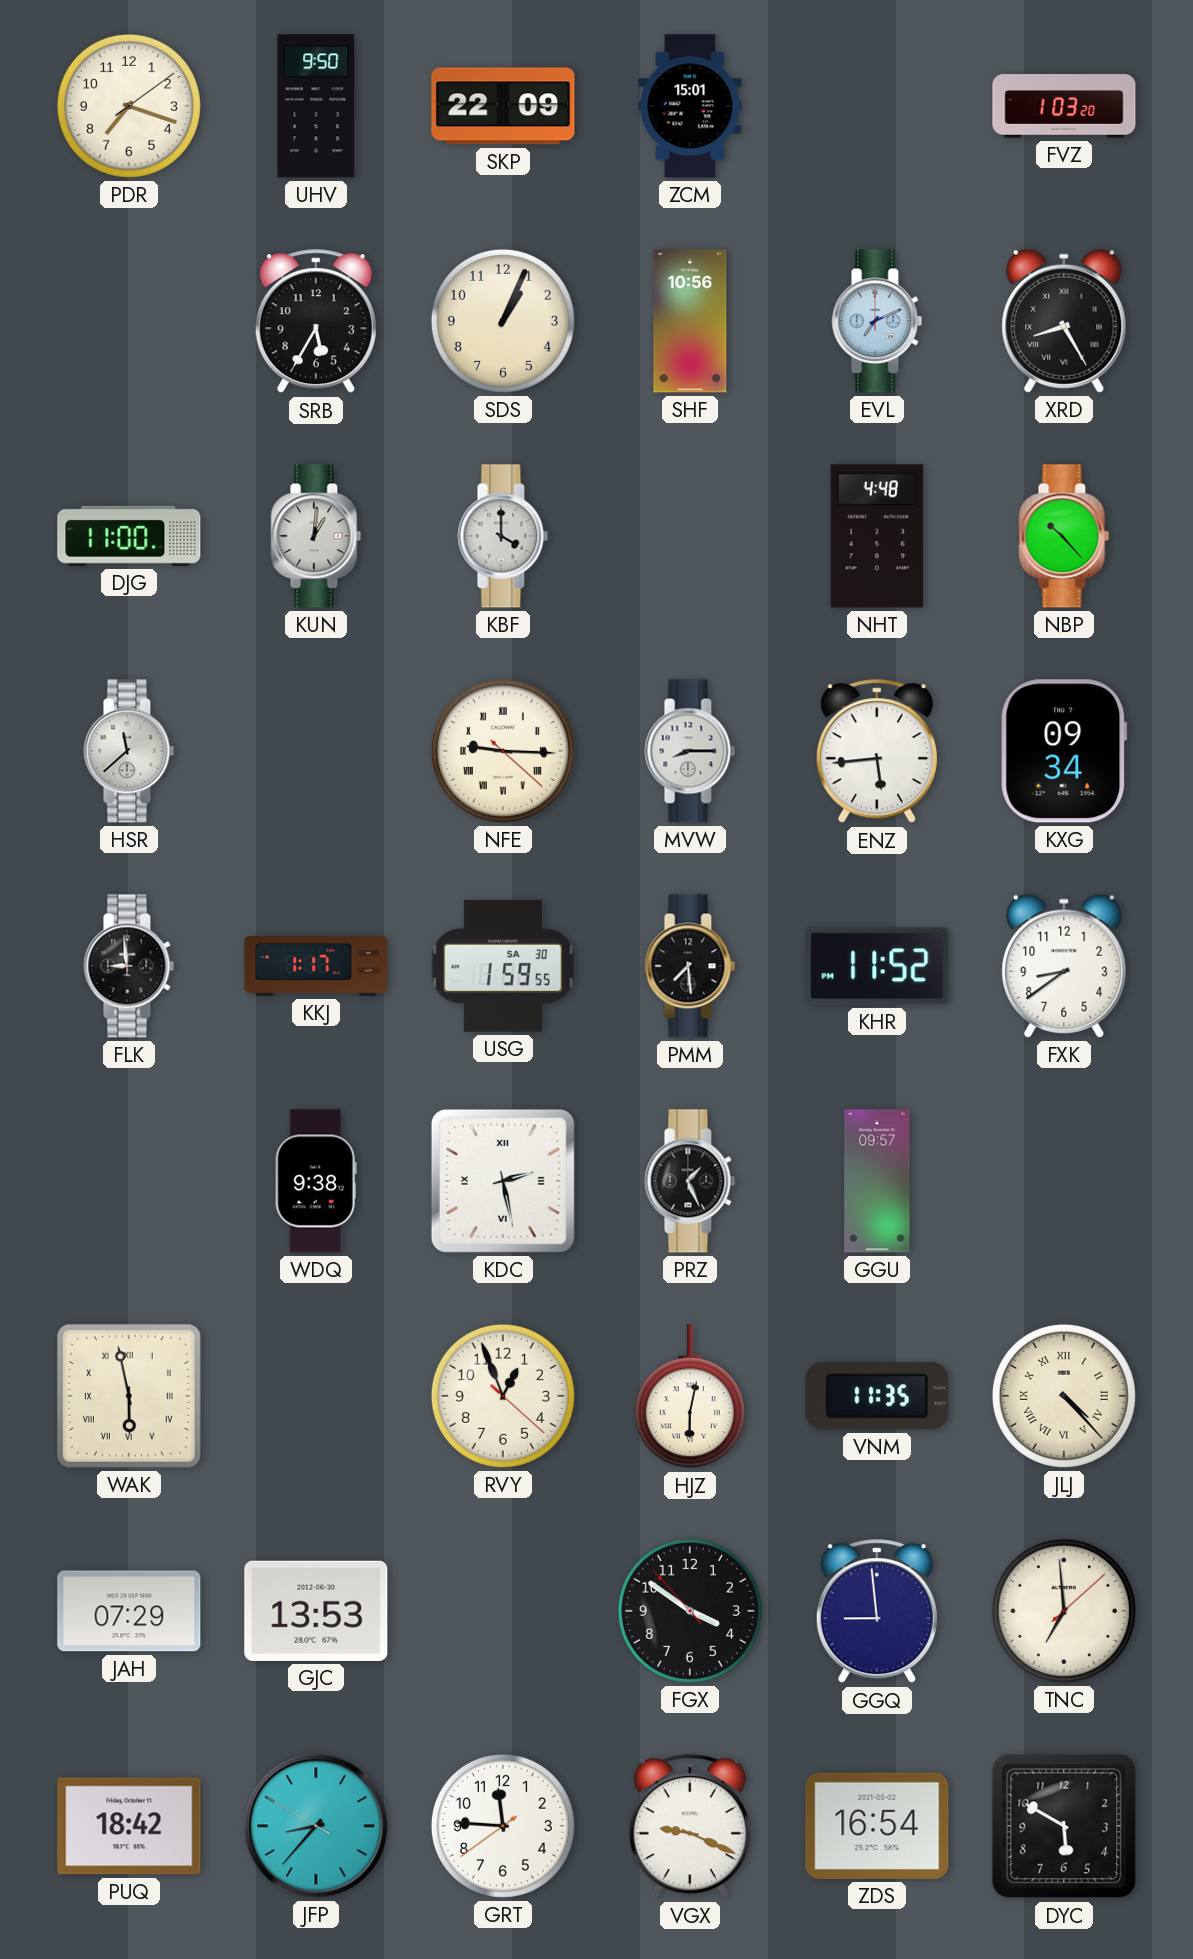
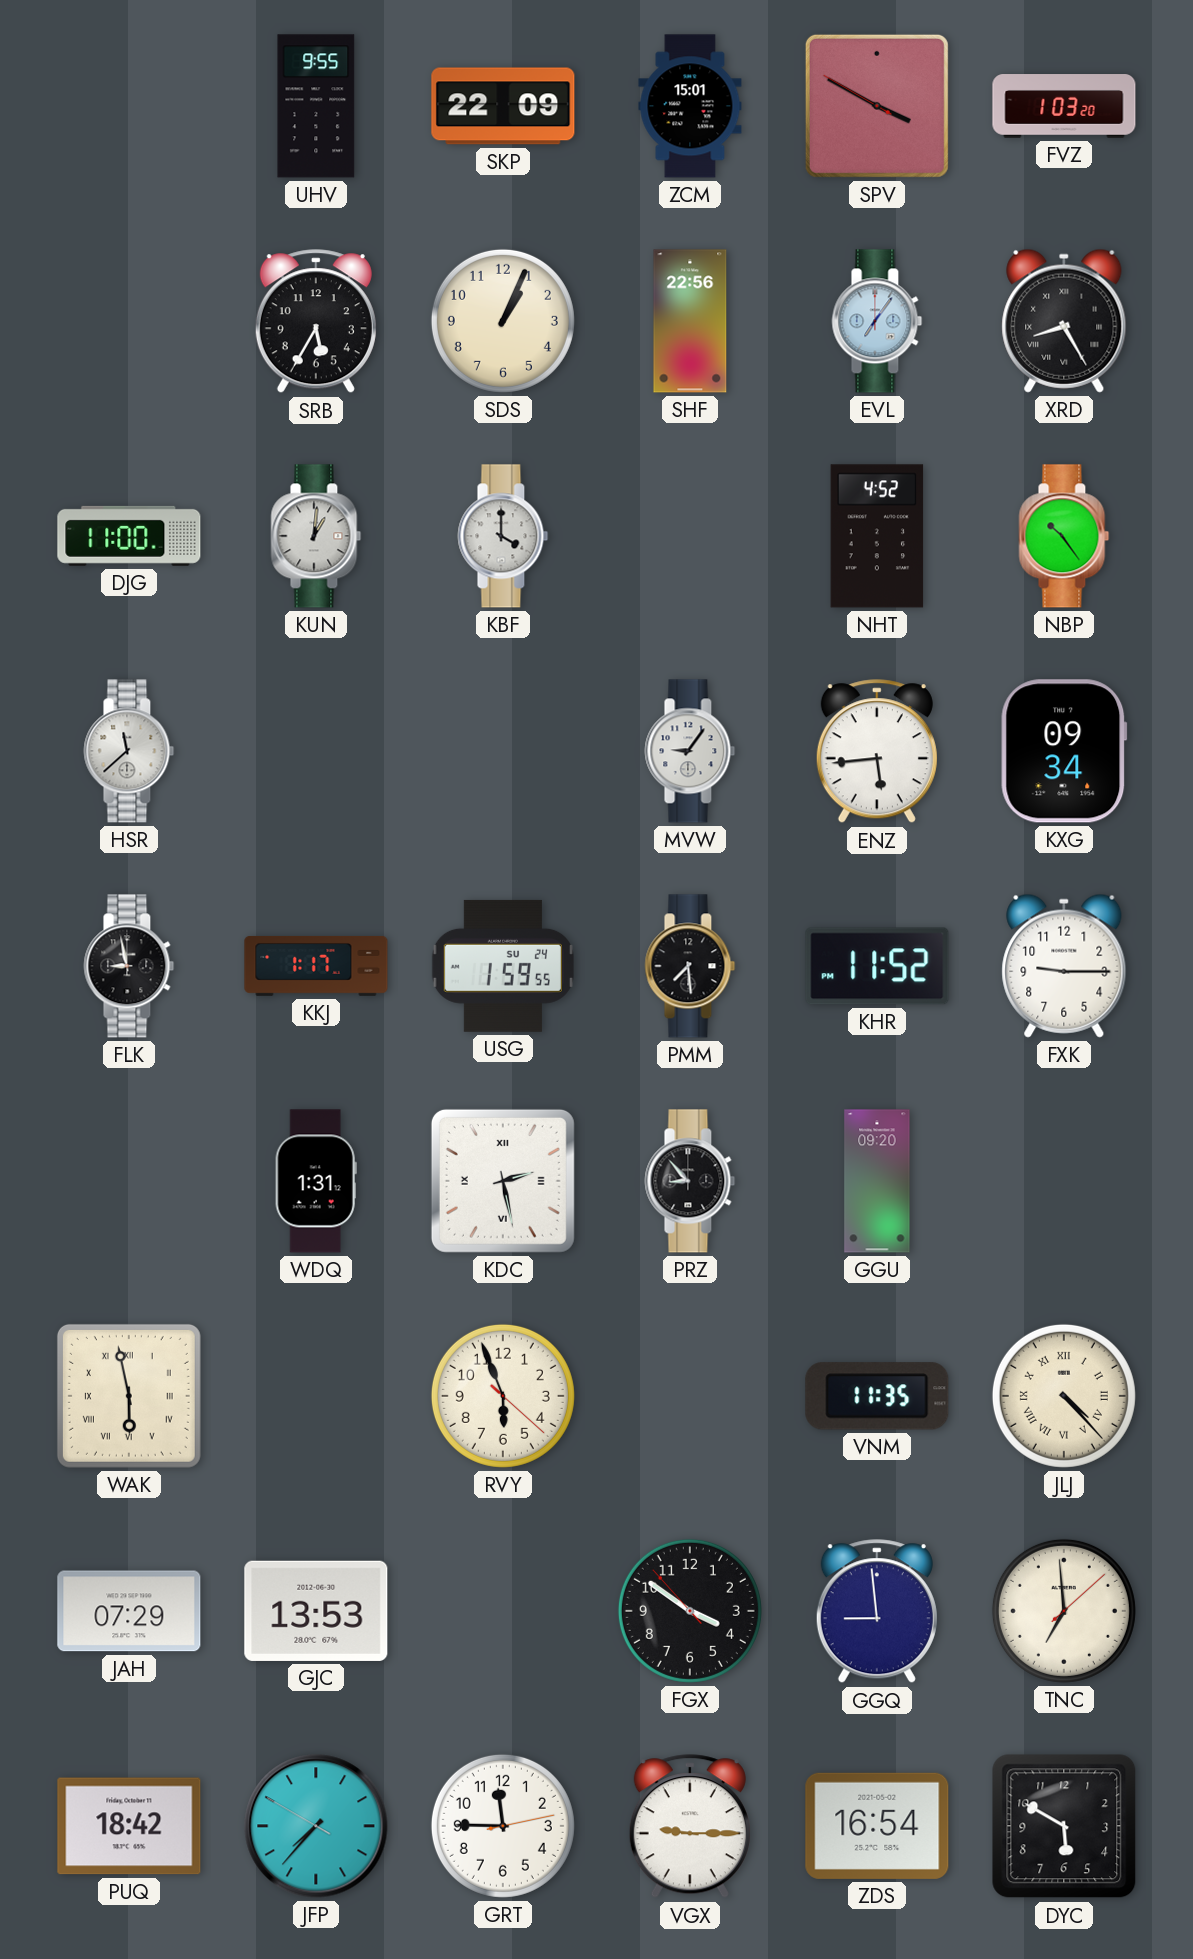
PDR: 7:18 -> none (129, 106)
UHV: 9:50 -> 9:55 (316, 106)
SPV: none -> 3:49 (877, 106)
SHF: 10:56 -> 22:56 (690, 321)
EVL: 7:11 -> 7:06 (877, 321)
NHT: 4:48 -> 4:52 (877, 536)
NBP: 10:23 -> 10:24 (1064, 536)
NFE: 9:15 -> none (503, 751)
MVW: 8:15 -> 9:06 (690, 751)
FLK: 8:59 -> 8:58 (129, 966)
USG date: SA 30 -> SU 24 (503, 966)
FXK: 8:39 -> 9:15 (1064, 966)
WDQ: 9:38 -> 1:31 (316, 1181)
PRZ: 1:26 -> 8:53 (690, 1181)
GGU: 09:57 -> 09:20 (877, 1181)
RVY: 12:56 -> 5:56 (503, 1396)
HJZ: 6:02 -> none (690, 1397)
JFP: 8:36 -> 7:36 (316, 1826)
GRT: 11:45:39 -> 11:45:13 (503, 1826)
VGX: 9:19 -> 9:15 (690, 1827)
